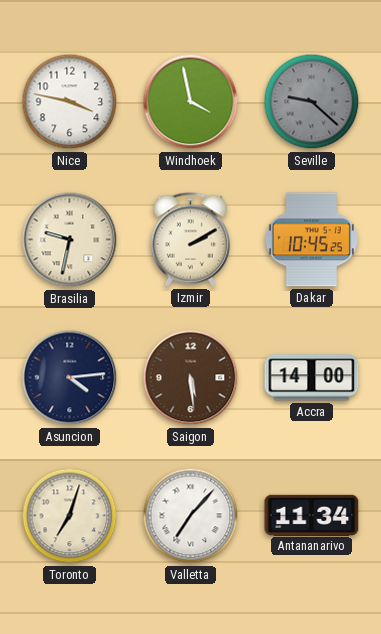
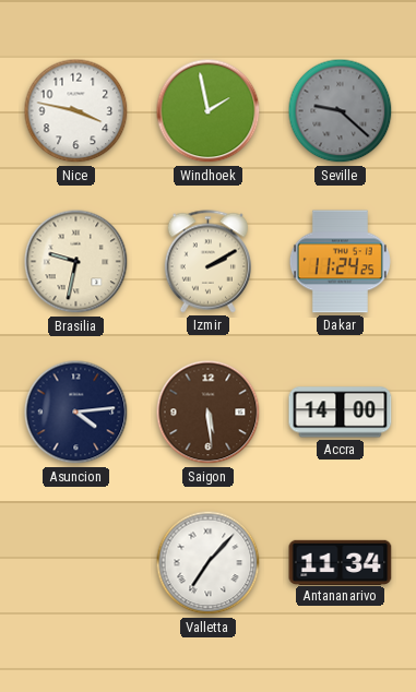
Windhoek: 3:58 -> 1:58 (209, 111)
Dakar: 10:45 -> 11:24 (340, 262)
Toronto: 7:03 -> none (70, 516)
